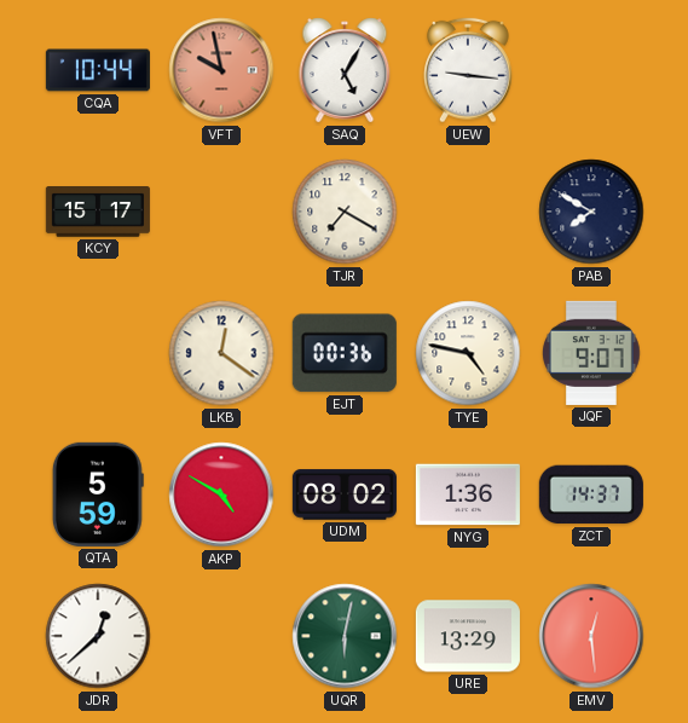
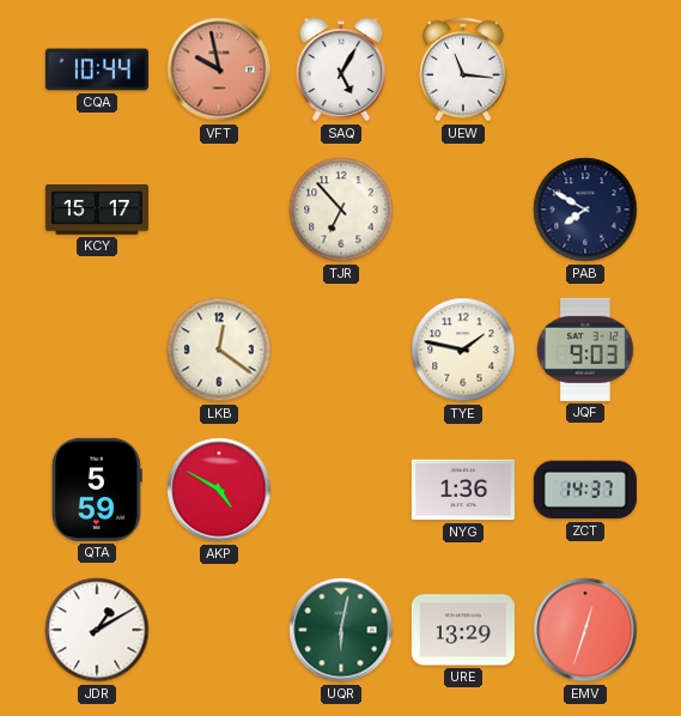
UEW: 9:16 -> 11:16 (464, 69)
TJR: 7:20 -> 6:53 (341, 210)
EJT: 00:36 -> none (345, 353)
TYE: 4:47 -> 1:47 (463, 350)
JQF: 9:07 -> 9:03 (586, 350)
UDM: 08:02 -> none (345, 494)
JDR: 12:38 -> 1:10 (97, 630)
EMV: 12:29 -> 12:33 (585, 630)
